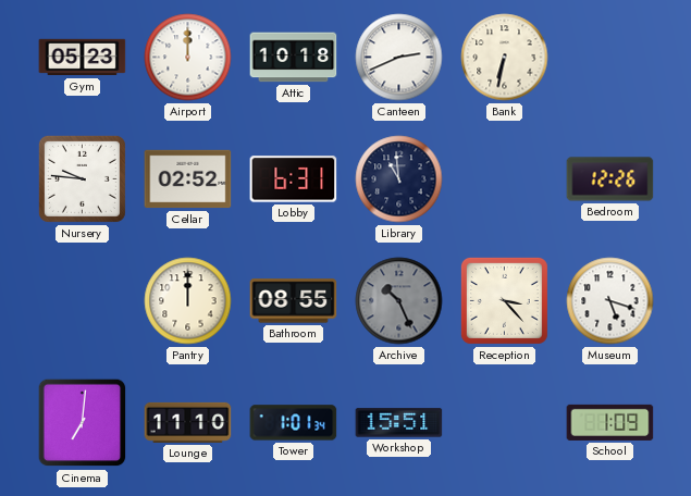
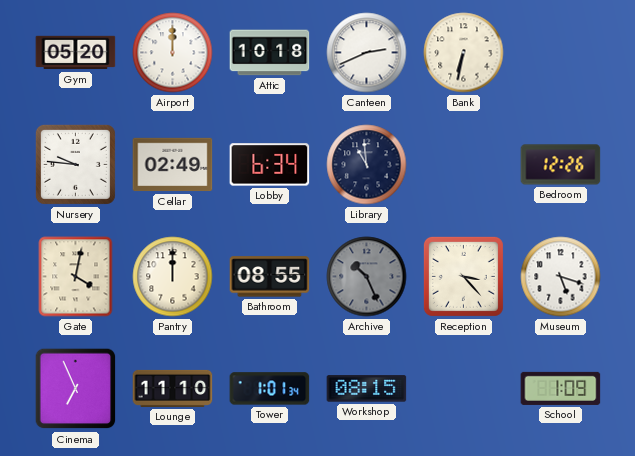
Gym: 05:23 -> 05:20 (76, 53)
Cellar: 02:52 -> 02:49 (173, 165)
Lobby: 6:31 -> 6:34 (270, 165)
Gate: none -> 4:02 (76, 277)
Cinema: 7:01 -> 6:56 (76, 389)
Workshop: 15:51 -> 08:15 (367, 389)
